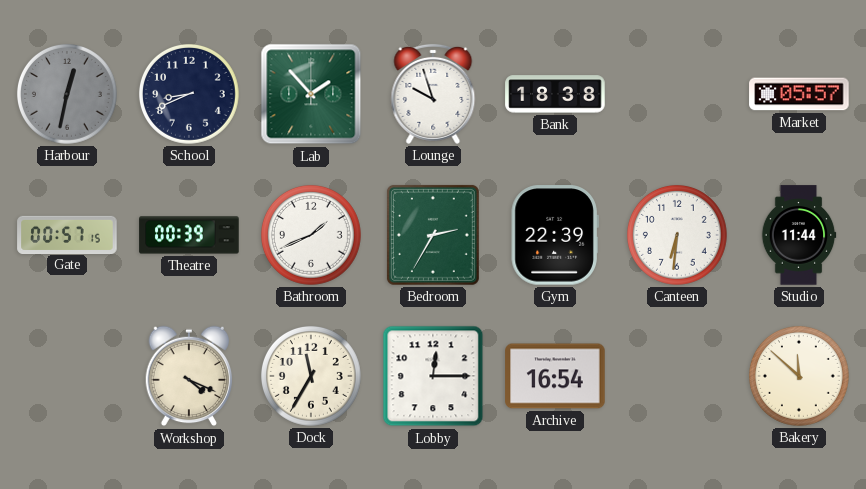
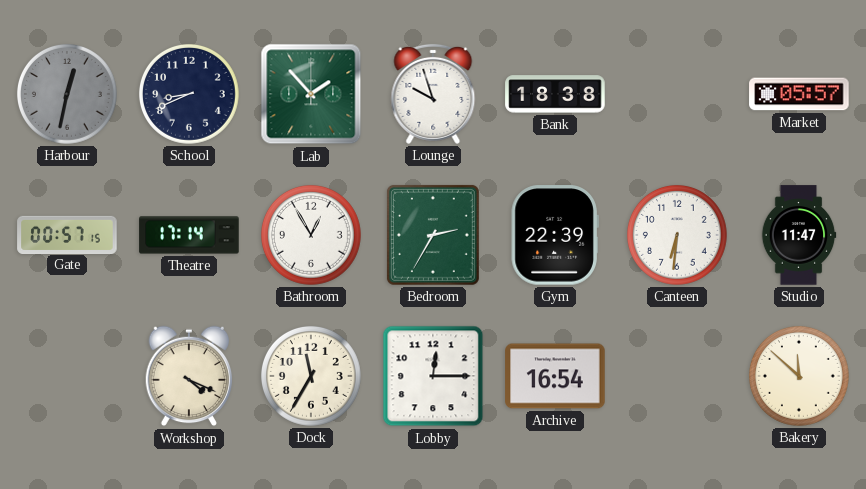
Theatre: 00:39 -> 17:14 (189, 235)
Bathroom: 1:41 -> 12:55 (311, 235)
Studio: 11:44 -> 11:47 (799, 235)
